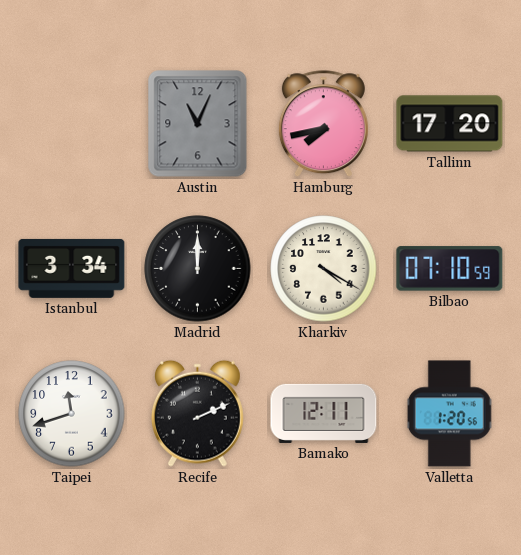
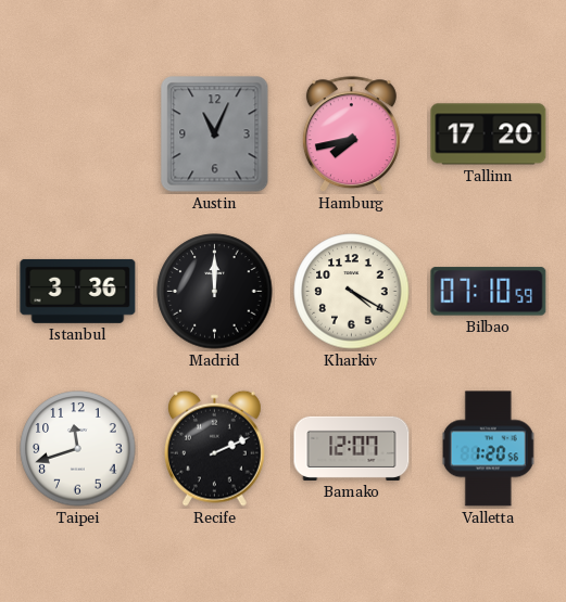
Istanbul: 3:34 -> 3:36 (78, 291)
Bamako: 12:11 -> 12:07 (352, 448)
